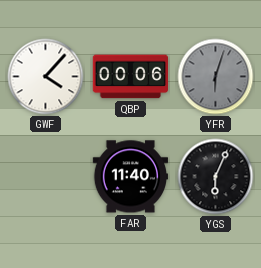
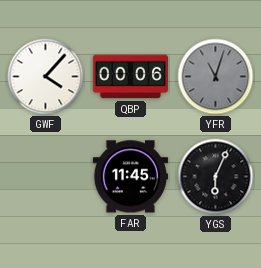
YFR: 6:03 -> 11:03 (216, 77)
FAR: 11:40 -> 11:45 (130, 177)
